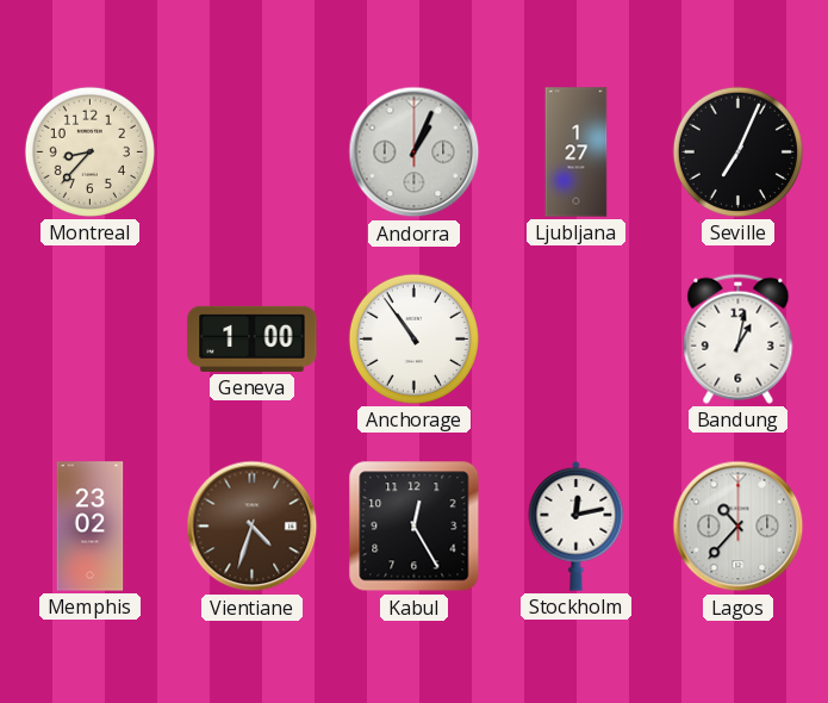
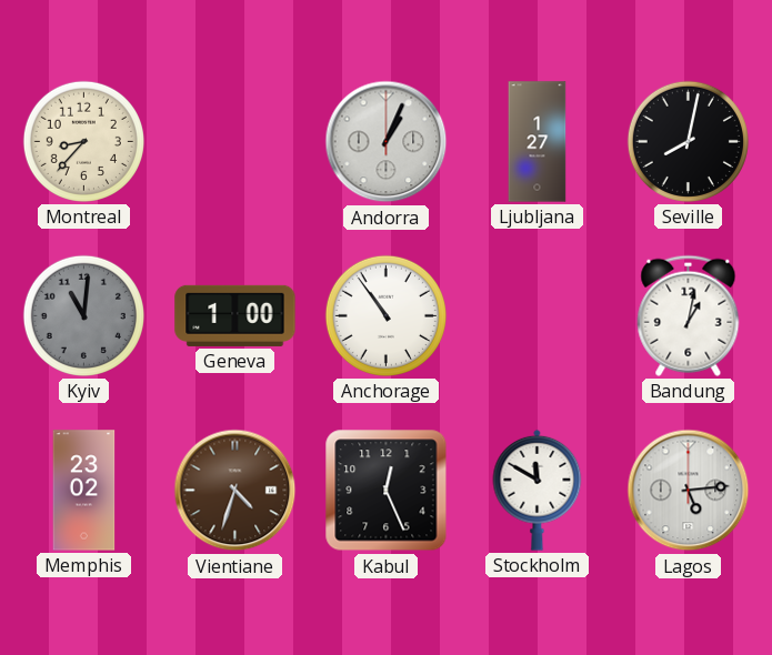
Seville: 7:04 -> 8:02 (688, 141)
Kyiv: none -> 11:01 (83, 315)
Kabul: 12:25 -> 12:26 (387, 491)
Stockholm: 12:13 -> 11:50 (538, 490)
Lagos: 10:37 -> 5:14 (689, 491)
